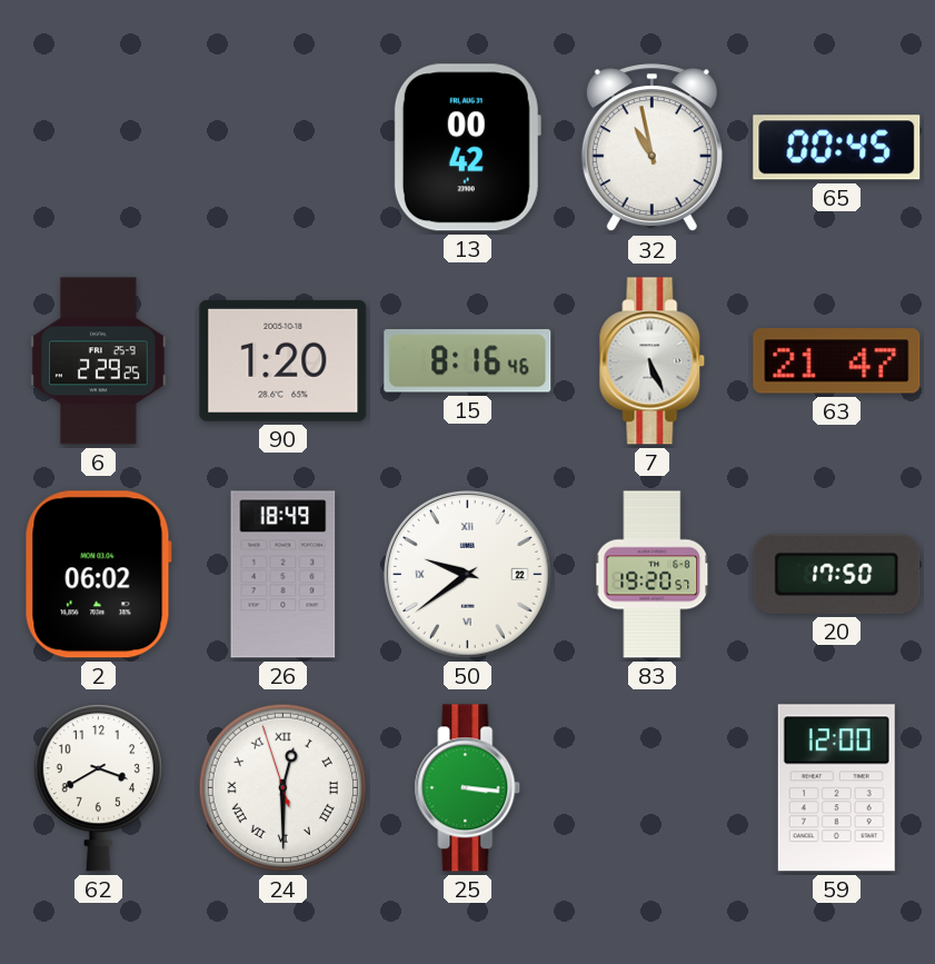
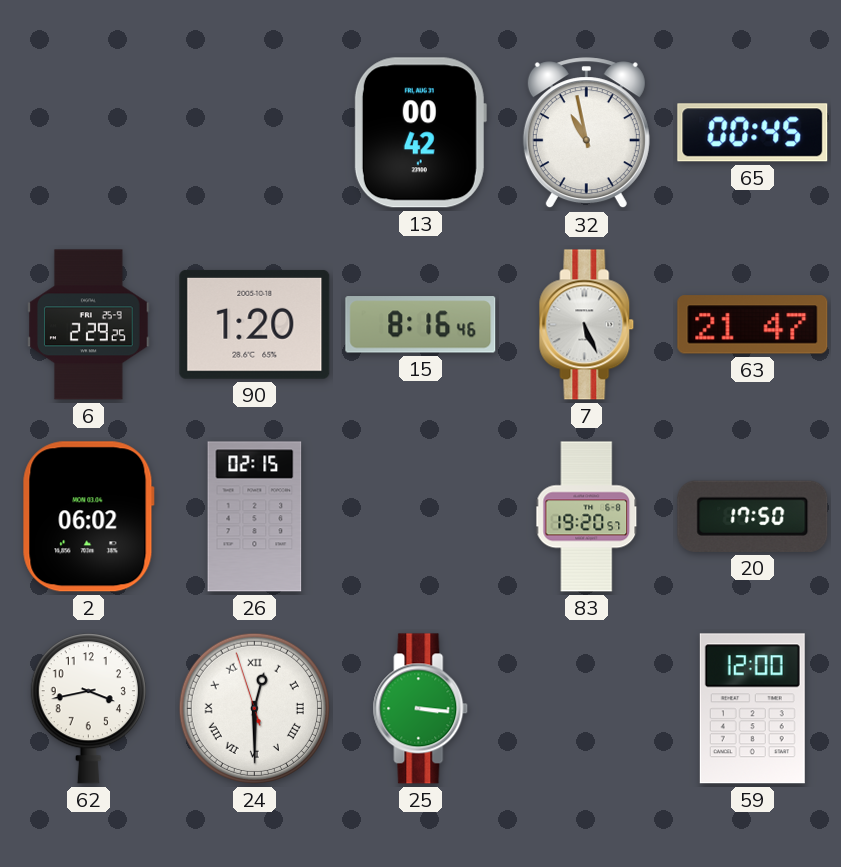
26: 18:49 -> 02:15 (255, 517)
50: 9:39 -> none (468, 575)
62: 3:40 -> 3:43 (88, 709)
